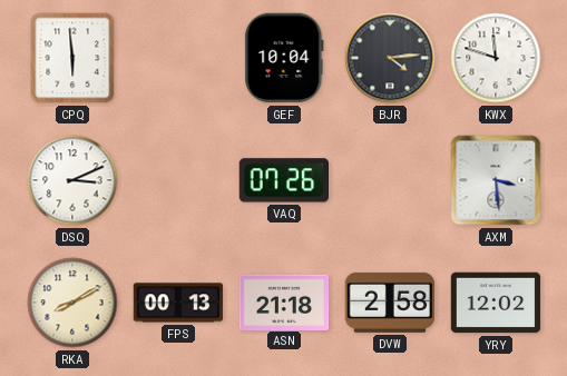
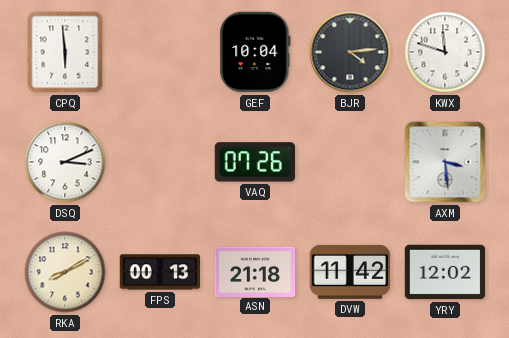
DVW: 2:58 -> 11:42 (350, 272)
